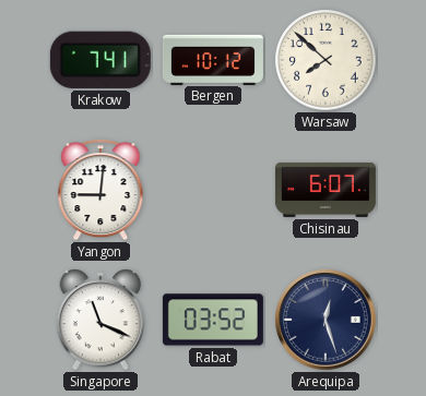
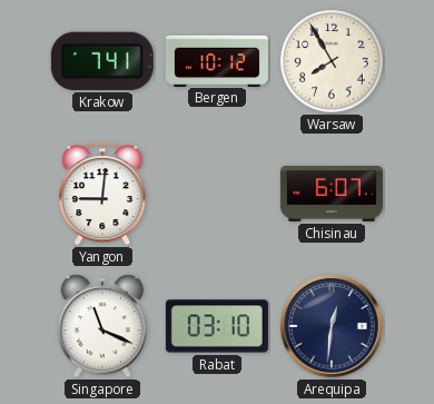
Warsaw: 7:52 -> 7:55 (332, 61)
Rabat: 03:52 -> 03:10 (217, 326)
Arequipa: 12:27 -> 12:31 (332, 326)
